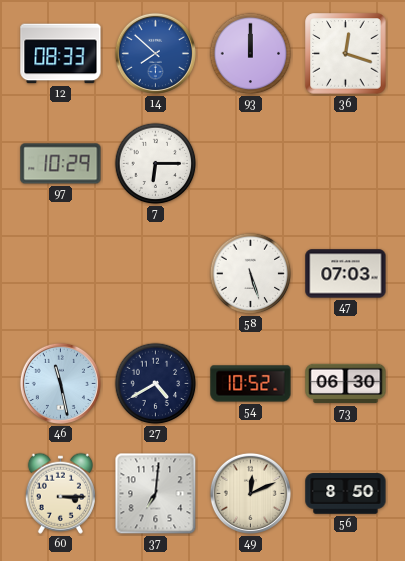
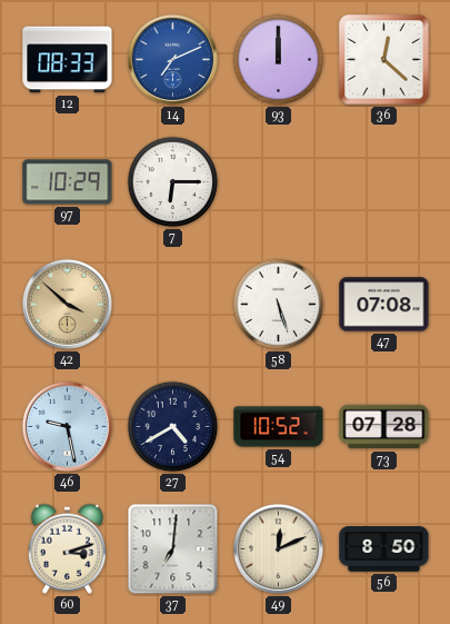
14: 7:52 -> 7:11 (172, 59)
36: 12:18 -> 12:22 (384, 60)
42: none -> 3:52 (67, 304)
47: 07:03 -> 07:08 (384, 305)
46: 11:28 -> 9:28 (67, 426)
73: 06:30 -> 07:28 (384, 427)
60: 3:15 -> 3:12 (67, 548)
